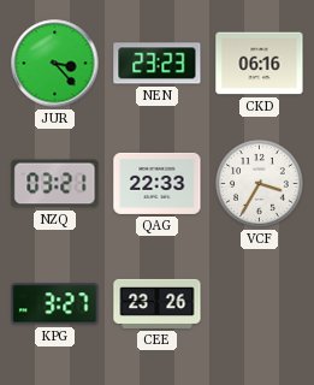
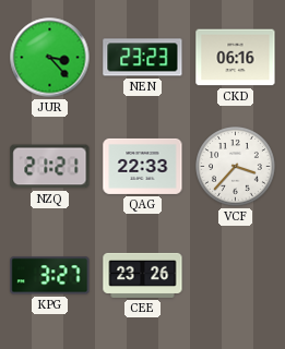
NZQ: 03:21 -> 21:21 (50, 167)
VCF: 3:35 -> 3:37 (236, 167)
